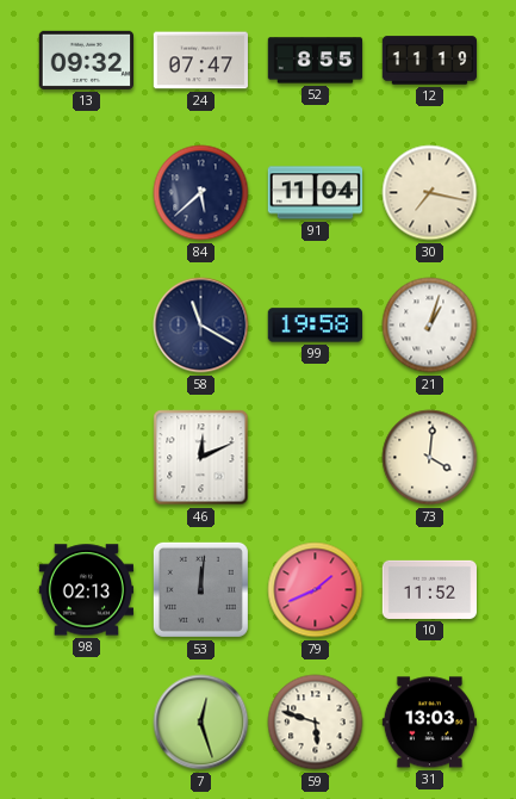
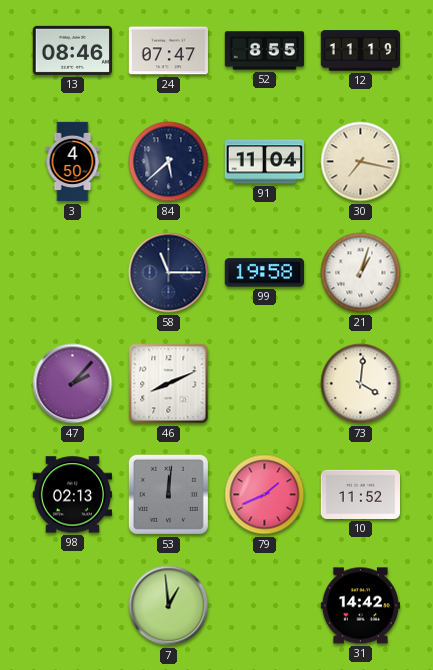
13: 09:32 -> 08:46 (72, 50)
3: none -> 4:50 (73, 162)
58: 11:20 -> 11:15 (169, 273)
47: none -> 2:07 (73, 384)
46: 12:11 -> 8:11 (169, 384)
7: 12:27 -> 12:59 (169, 606)
59: 5:48 -> none (316, 723)
31: 13:03 -> 14:42 (360, 606)
